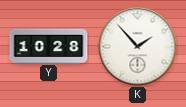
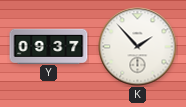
Y: 10:28 -> 09:37 (49, 46)
